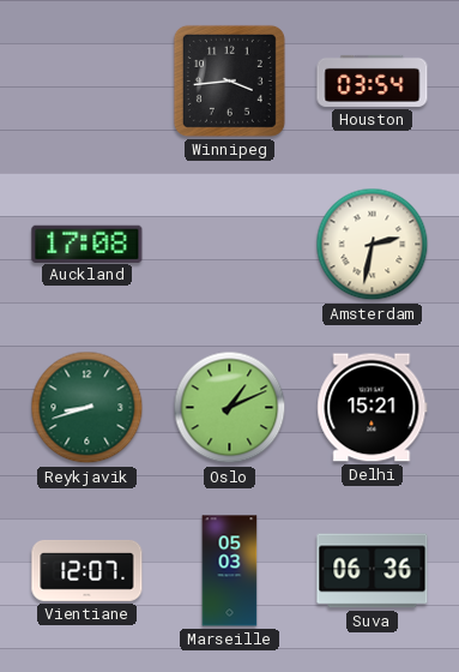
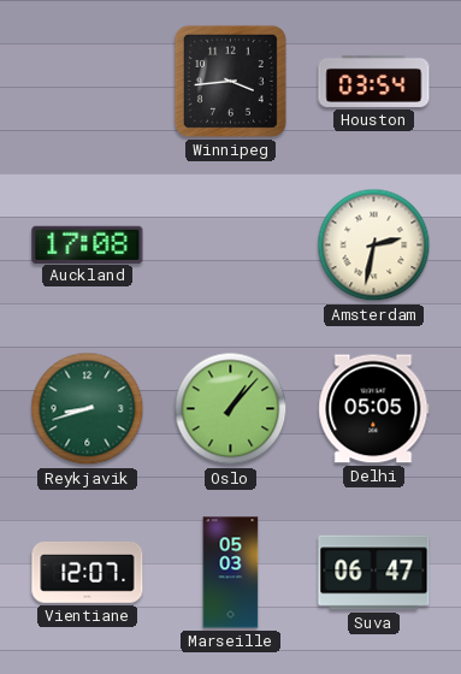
Oslo: 1:11 -> 1:07 (231, 409)
Delhi: 15:21 -> 05:05 (374, 409)
Suva: 06:36 -> 06:47 (374, 573)
